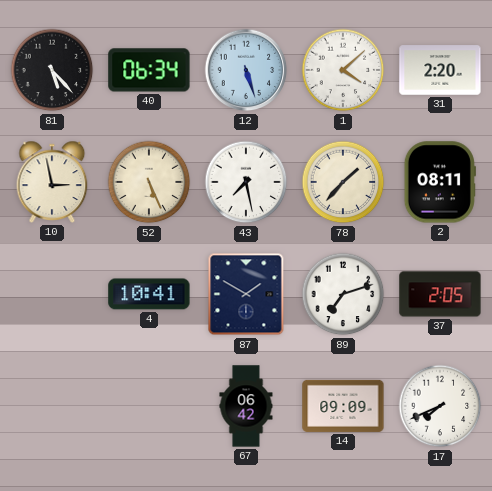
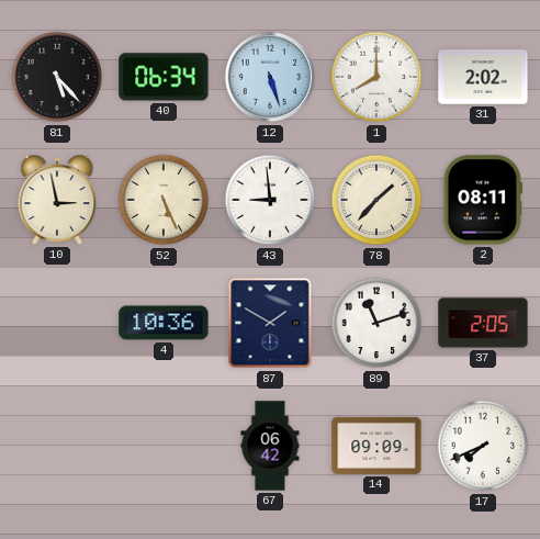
1: 4:08 -> 8:00 (376, 77)
31: 2:20 -> 2:02 (483, 77)
43: 7:28 -> 8:59 (270, 200)
4: 10:41 -> 10:36 (164, 323)
89: 7:12 -> 11:12 (376, 323)
